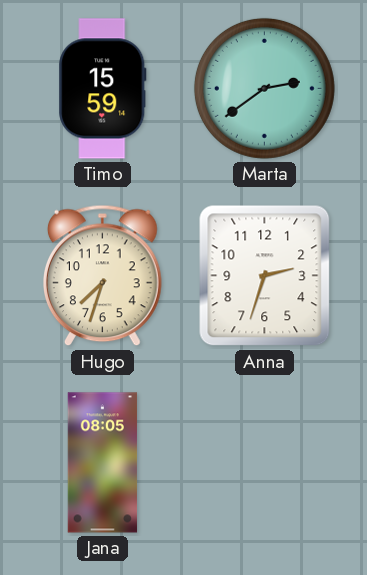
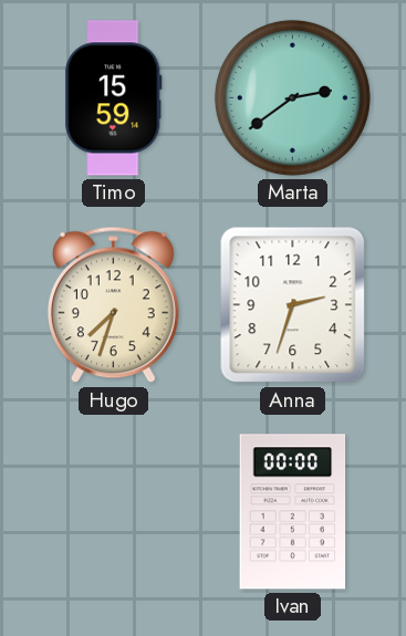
Jana: 08:05 -> none (103, 463)
Ivan: none -> 00:00 (293, 512)
